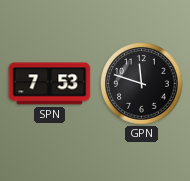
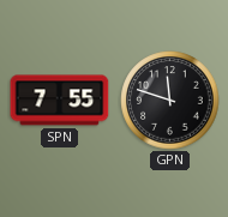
SPN: 7:53 -> 7:55 (60, 101)
